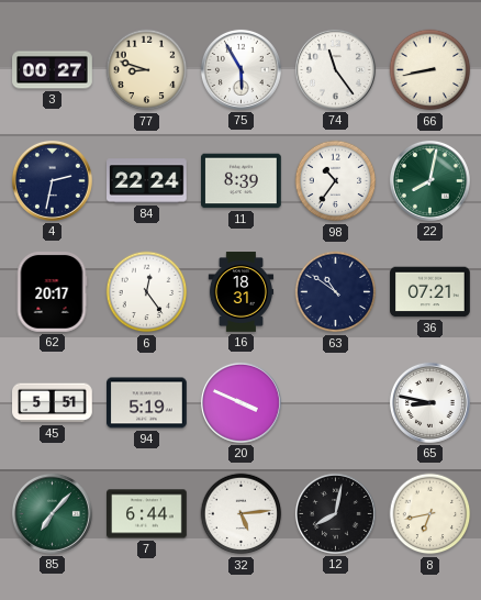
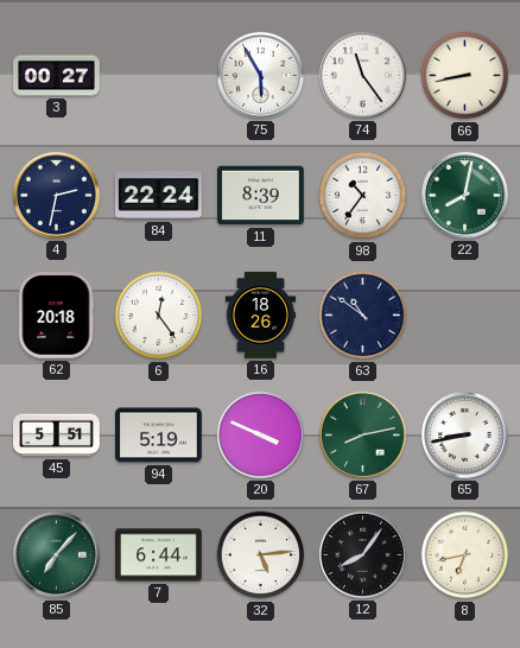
77: 8:48 -> none (147, 70)
62: 20:17 -> 20:18 (56, 316)
16: 18:31 -> 18:26 (261, 316)
36: 07:21 -> none (430, 292)
67: none -> 8:13 (362, 434)
65: 8:47 -> 8:43 (464, 434)
12: 8:02 -> 8:06 (362, 554)
